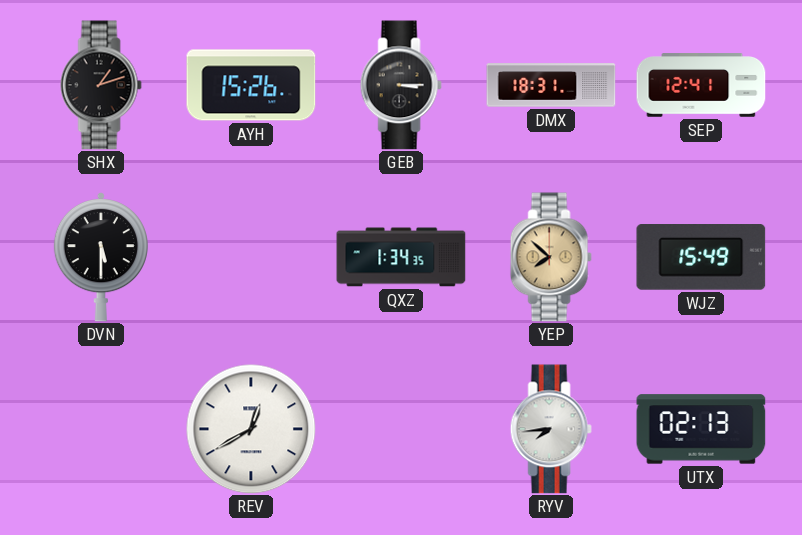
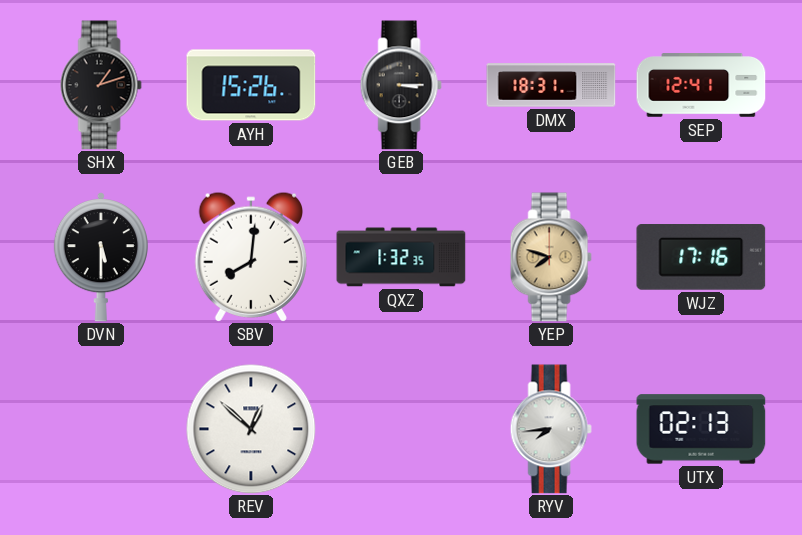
SBV: none -> 8:01 (250, 257)
QXZ: 1:34 -> 1:32 (401, 257)
YEP: 7:52 -> 7:48 (551, 257)
WJZ: 15:49 -> 17:16 (701, 258)
REV: 12:40 -> 12:52 (251, 429)
